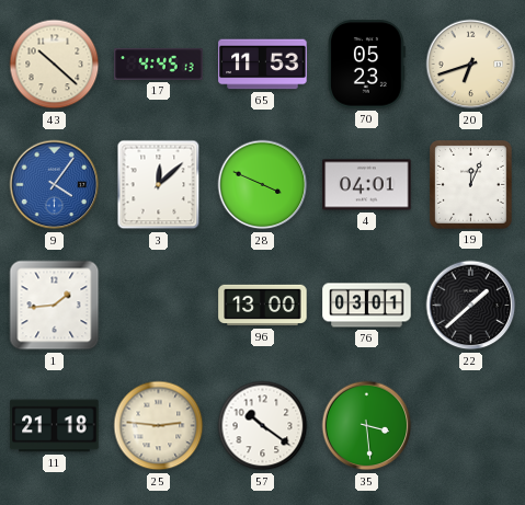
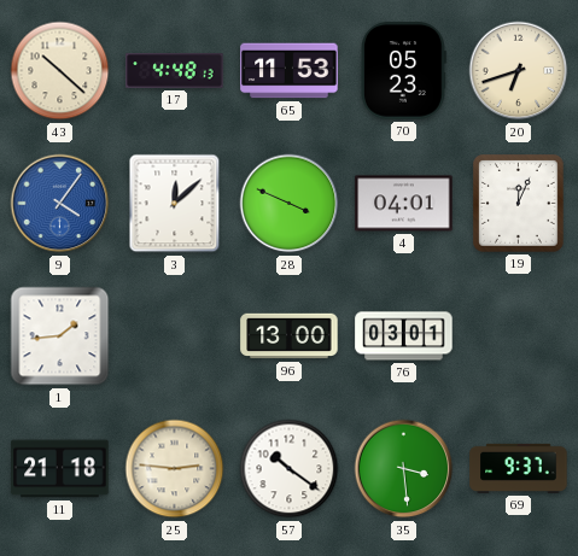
17: 4:45 -> 4:48 (175, 71)
22: 1:38 -> none (471, 306)
69: none -> 9:37 (519, 468)
